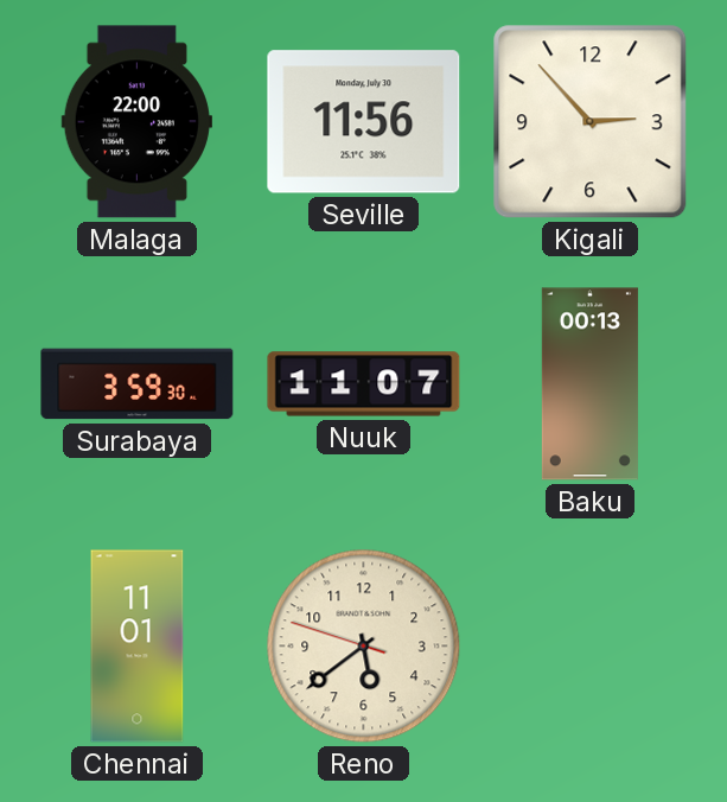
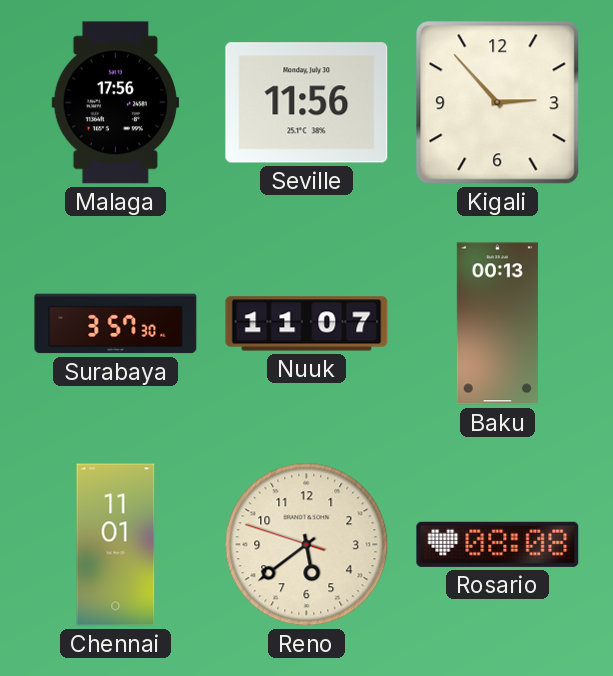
Malaga: 22:00 -> 17:56 (115, 103)
Surabaya: 3:59 -> 3:57 (116, 324)
Rosario: none -> 08:08 (498, 544)
